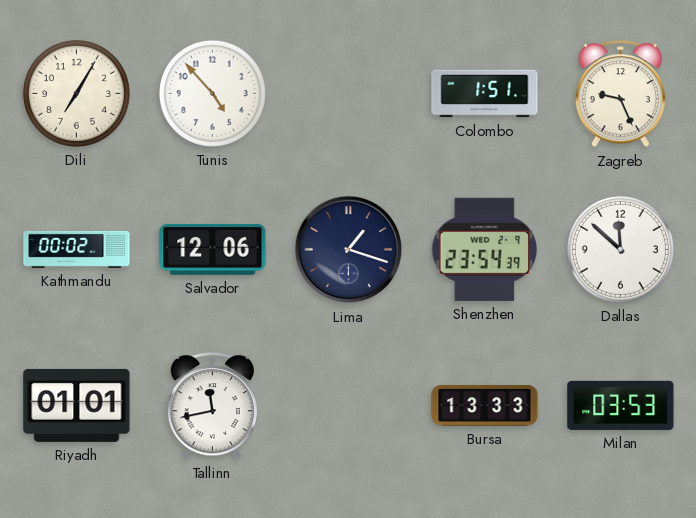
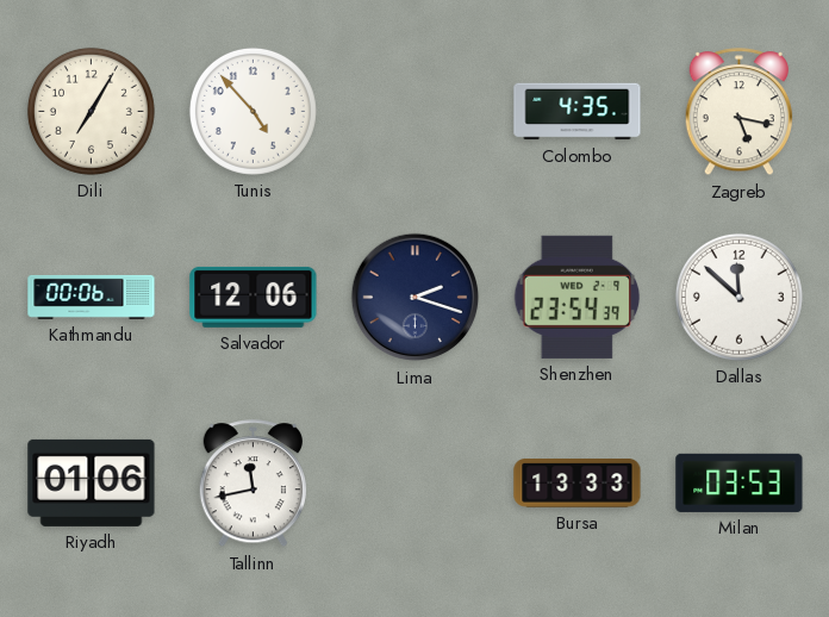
Colombo: 1:51 -> 4:35 (578, 112)
Zagreb: 9:26 -> 5:17 (738, 112)
Kathmandu: 00:02 -> 00:06 (92, 297)
Lima: 1:18 -> 2:18 (416, 298)
Riyadh: 01:01 -> 01:06 (92, 482)
